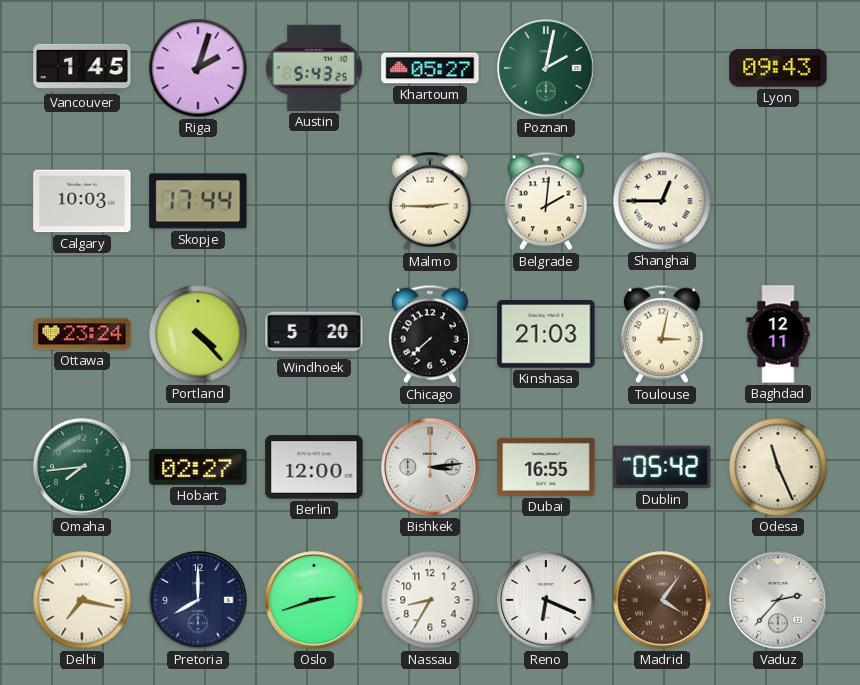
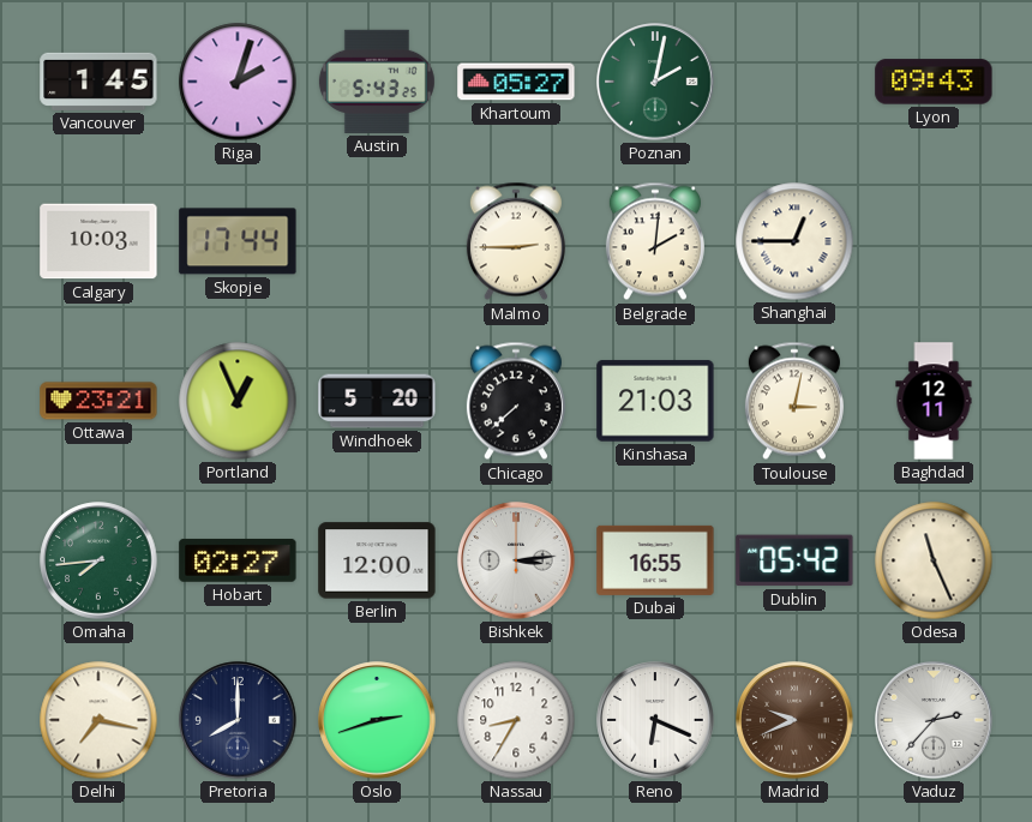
Ottawa: 23:24 -> 23:21 (98, 401)
Portland: 4:23 -> 12:56 (238, 401)
Madrid: 4:06 -> 9:41 (794, 720)
